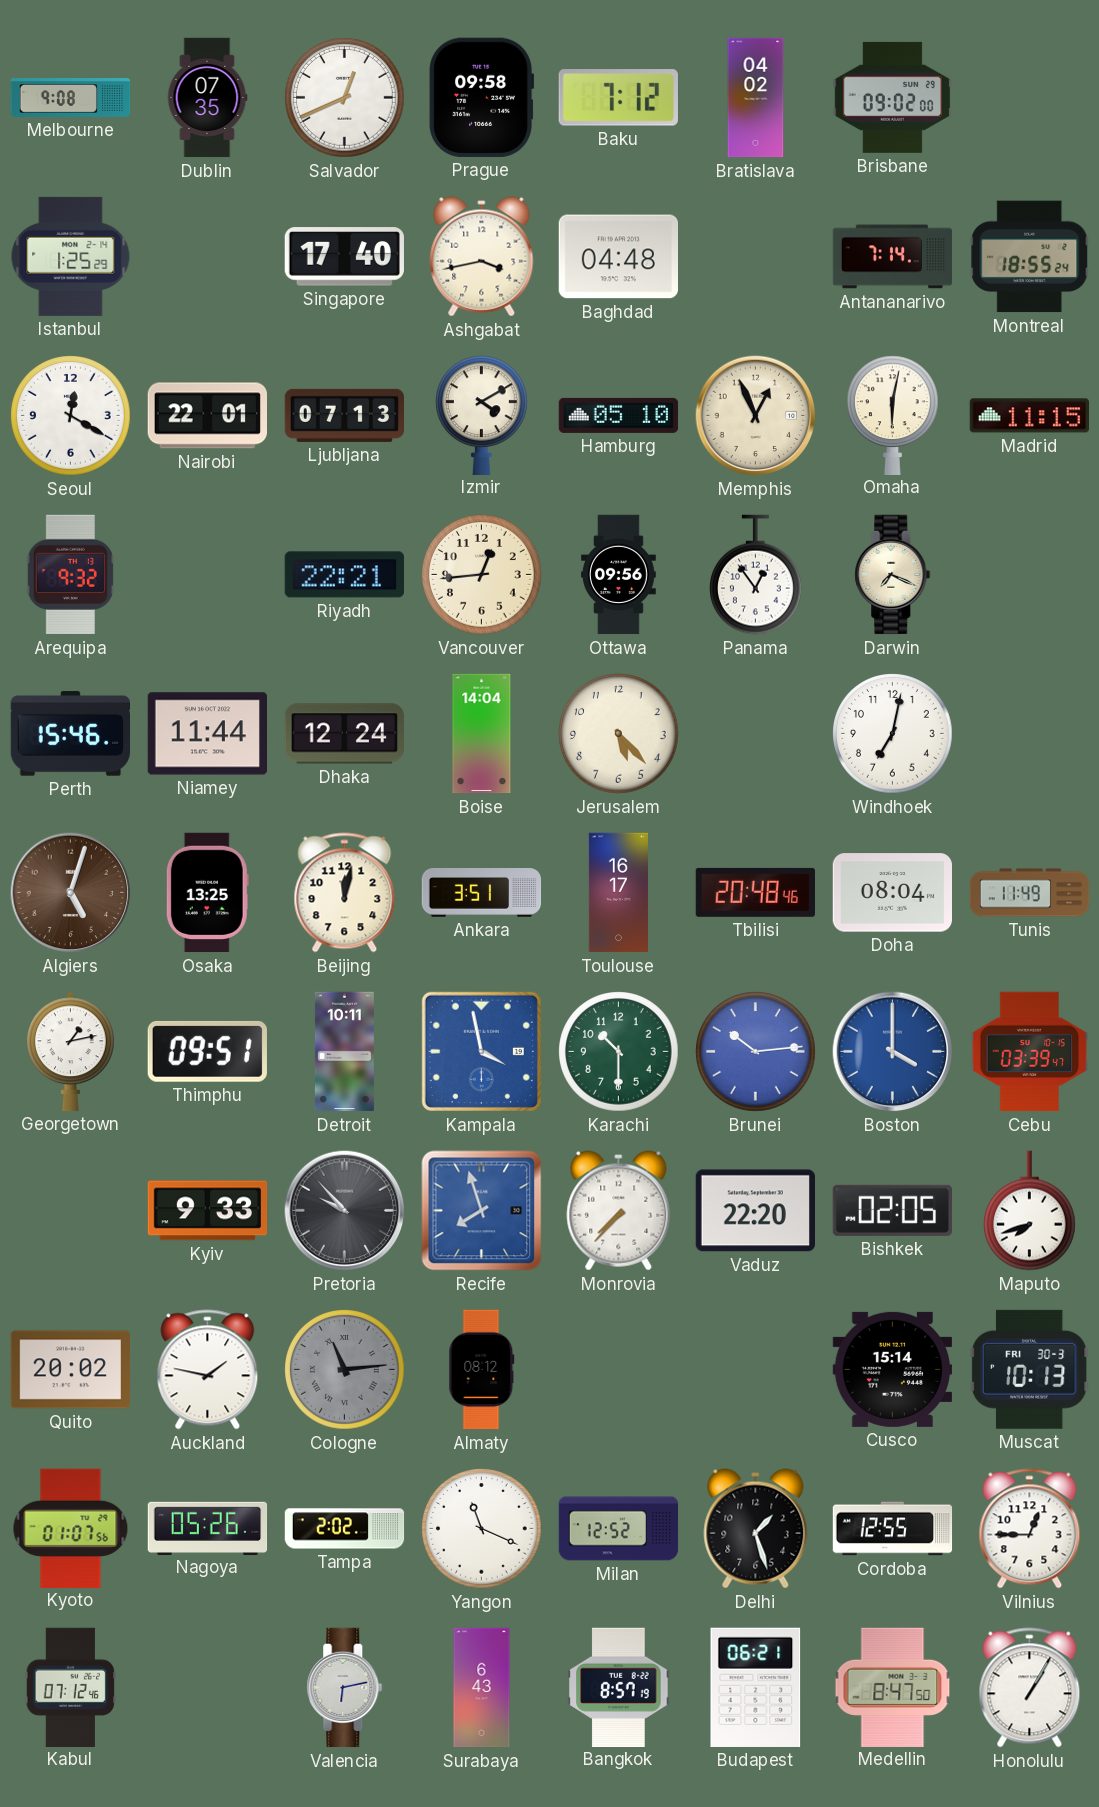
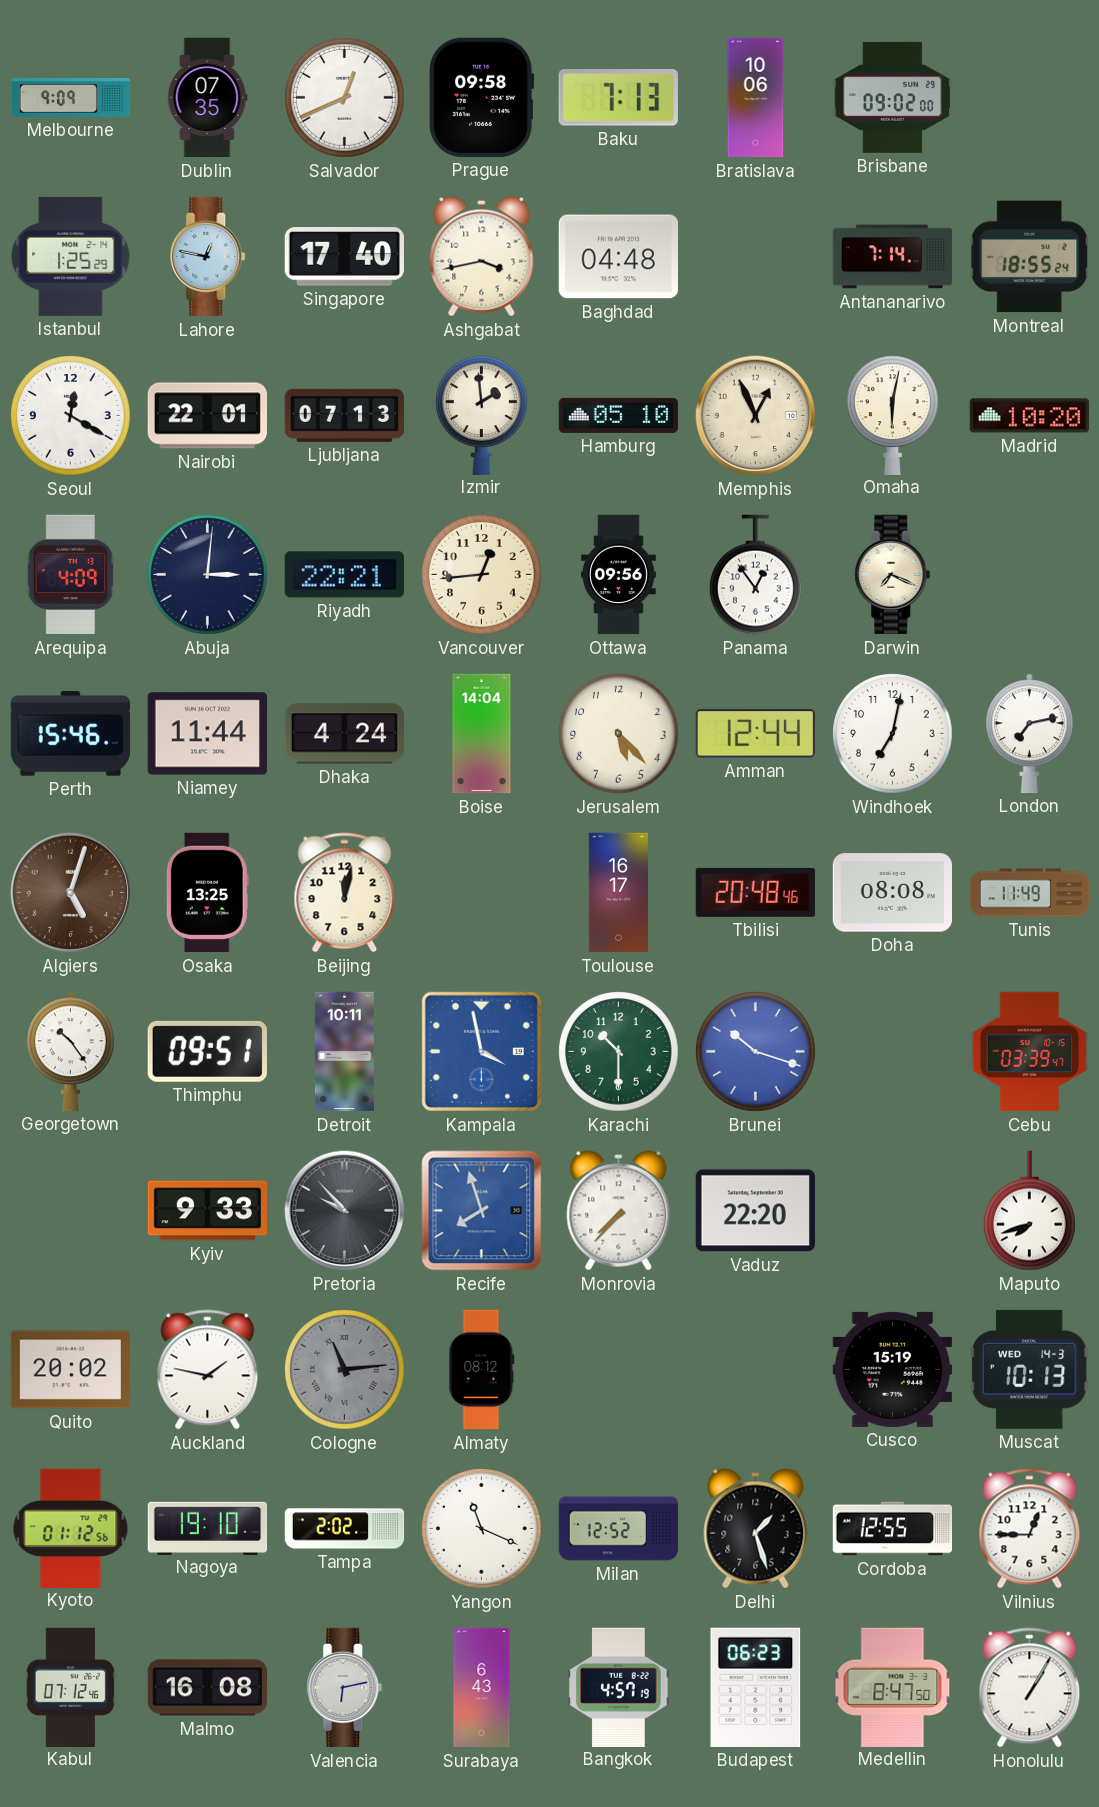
Melbourne: 9:08 -> 9:09 (71, 98)
Baku: 7:12 -> 7:13 (618, 98)
Bratislava: 04:02 -> 10:06 (756, 98)
Lahore: none -> 12:47 (208, 257)
Izmir: 4:10 -> 1:59 (482, 415)
Madrid: 11:15 -> 10:20 (1029, 416)
Arequipa: 9:32 -> 4:09 (70, 575)
Abuja: none -> 3:01 (208, 575)
Dhaka: 12:24 -> 4:24 (344, 734)
Amman: none -> 12:44 (755, 734)
London: none -> 7:13 (1030, 733)
Ankara: 3:51 -> none (482, 893)
Doha: 08:04 -> 08:08 (892, 893)
Georgetown: 1:13 -> 10:24 (71, 1051)
Brunei: 10:14 -> 10:18 (756, 1052)
Boston: 4:00 -> none (893, 1052)
Bishkek: 02:05 -> none (892, 1210)
Cusco: 15:14 -> 15:19 (892, 1369)
Muscat date: FRI 30-3 -> WED 14-3 (1029, 1369)
Kyoto: 01:07 -> 01:12 (71, 1528)
Nagoya: 05:26 -> 19:10 (208, 1528)
Malmo: none -> 16:08 (207, 1688)
Bangkok: 8:57 -> 4:57 (619, 1687)
Budapest: 06:21 -> 06:23 (756, 1687)
